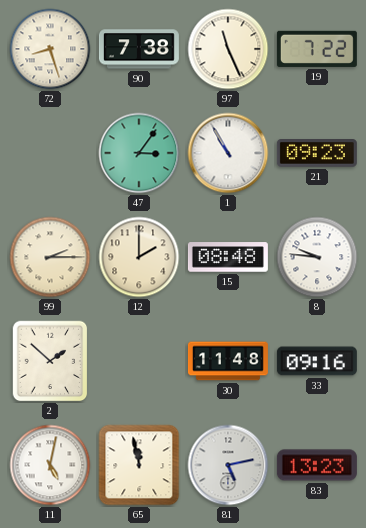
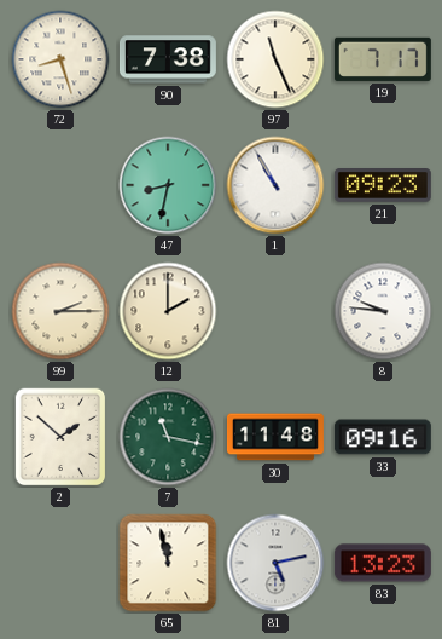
19: 7:22 -> 7:17 (383, 59)
47: 3:06 -> 8:32 (168, 185)
15: 08:48 -> none (228, 257)
7: none -> 11:17 (168, 437)
11: 5:02 -> none (50, 465)
